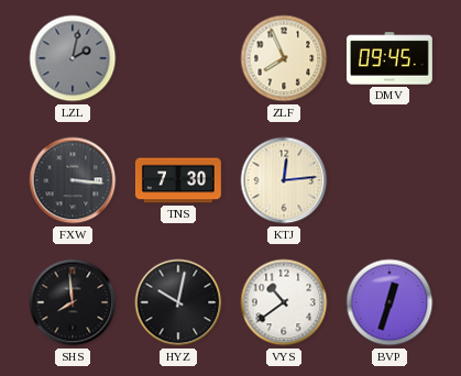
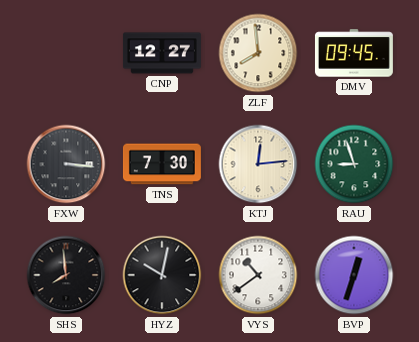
LZL: 2:02 -> none (73, 58)
CNP: none -> 12:27 (162, 53)
ZLF: 7:56 -> 7:59 (258, 53)
RAU: none -> 8:57 (354, 164)
